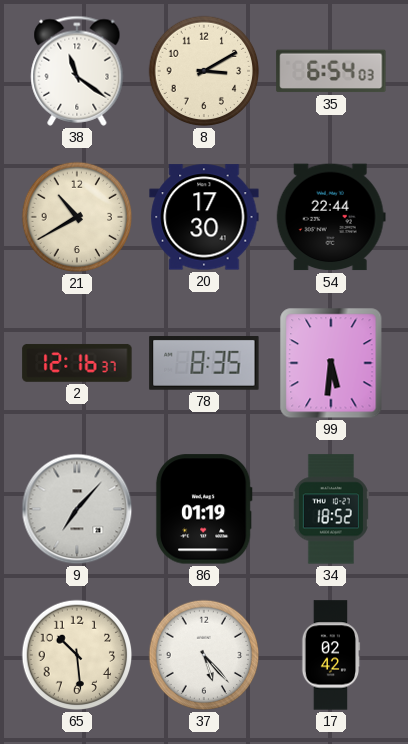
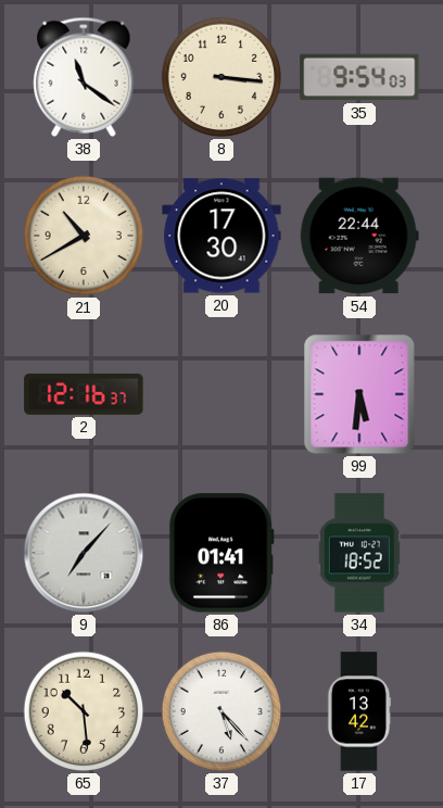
8: 3:10 -> 3:16 (221, 77)
35: 6:54 -> 9:54 (359, 77)
78: 8:35 -> none (204, 364)
86: 01:19 -> 01:41 (221, 553)
17: 02:42 -> 13:42 (359, 711)
